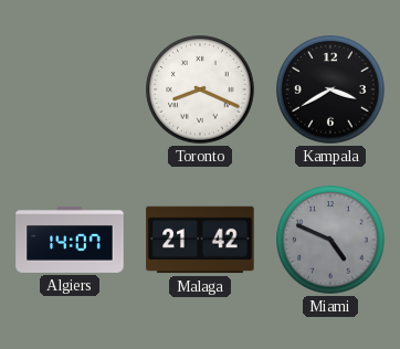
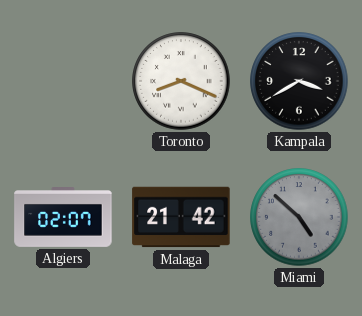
Algiers: 14:07 -> 02:07 (63, 218)
Miami: 4:49 -> 4:52 (299, 217)
